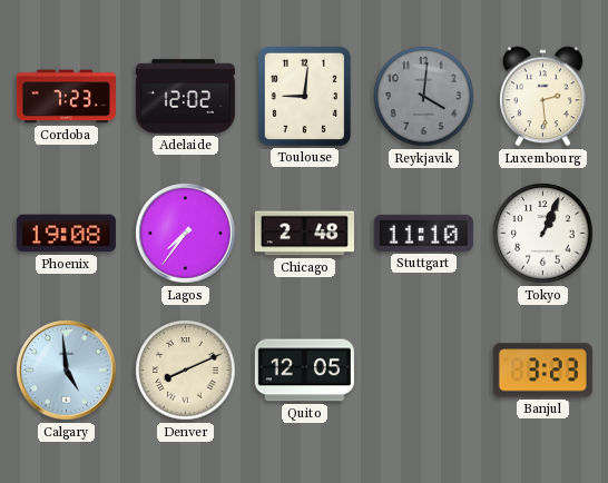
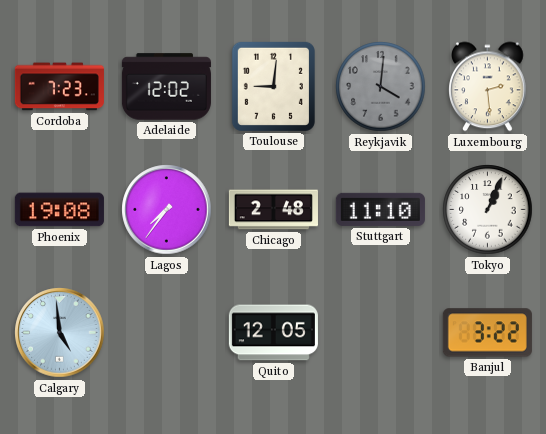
Denver: 8:11 -> none (186, 371)
Banjul: 3:23 -> 3:22 (487, 333)
